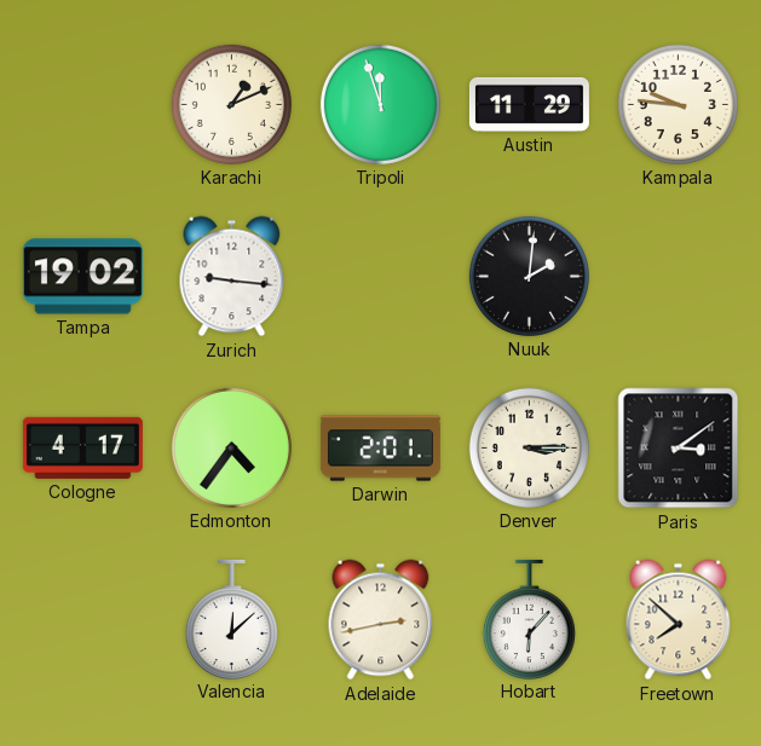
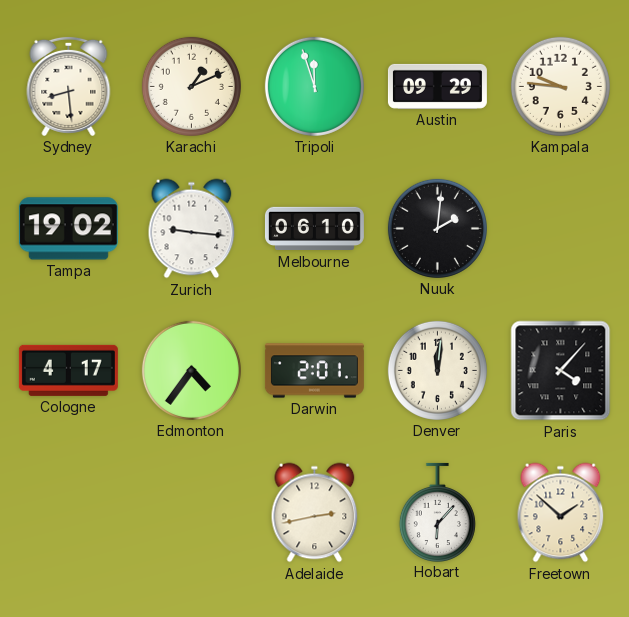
Sydney: none -> 8:29 (69, 86)
Austin: 11:29 -> 09:29 (437, 86)
Melbourne: none -> 06:10 (314, 229)
Denver: 3:15 -> 12:01 (437, 370)
Paris: 3:09 -> 4:07 (561, 371)
Valencia: 12:08 -> none (231, 619)
Freetown: 7:52 -> 1:52 (561, 513)
